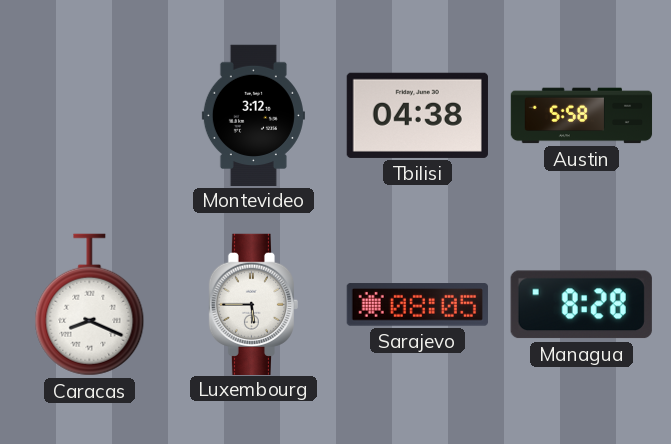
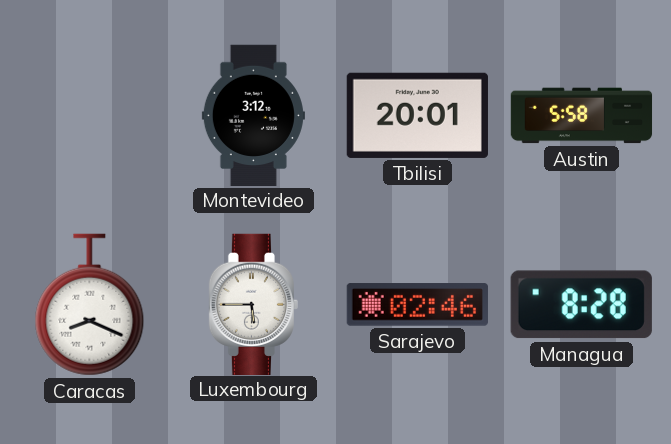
Tbilisi: 04:38 -> 20:01 (417, 115)
Sarajevo: 08:05 -> 02:46 (417, 305)
